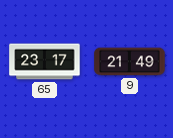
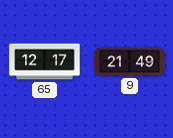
65: 23:17 -> 12:17 (45, 62)
